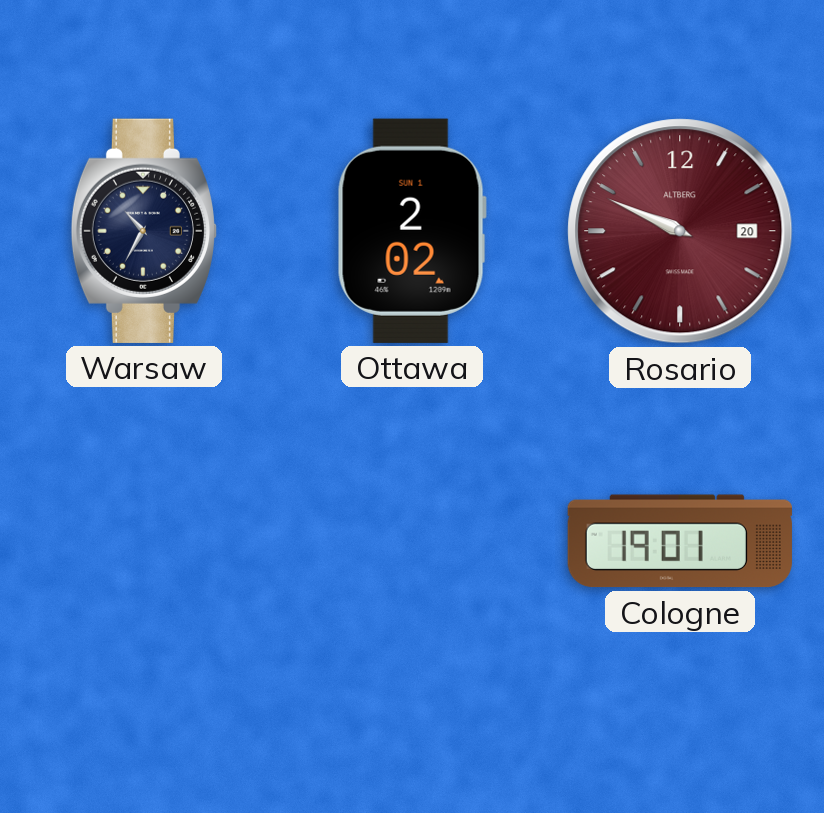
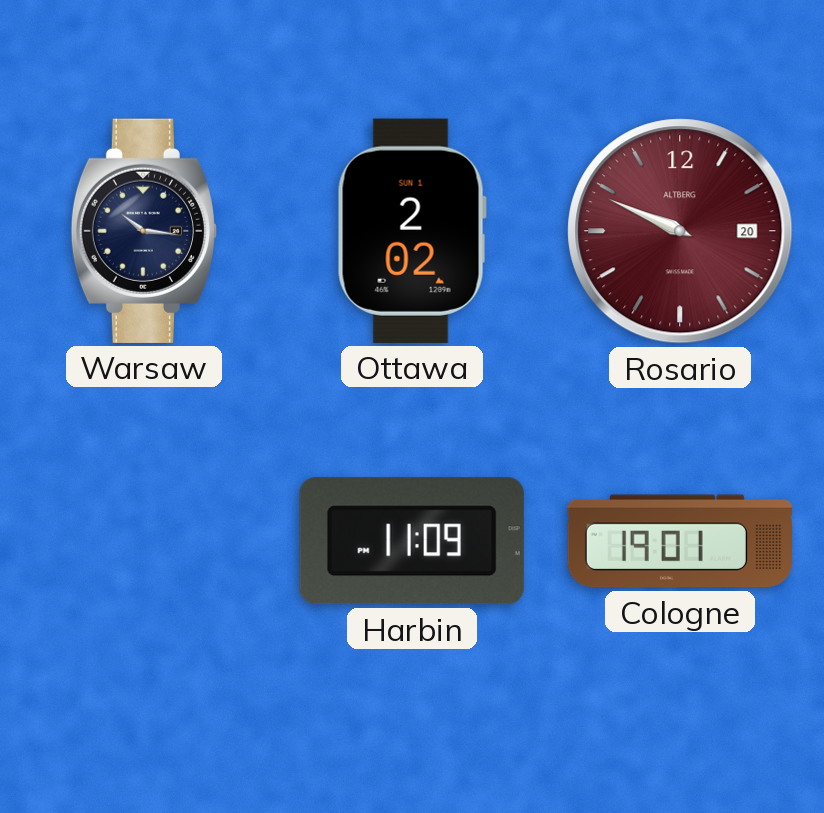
Warsaw: 10:35 -> 10:16 (143, 231)
Harbin: none -> 11:09 (412, 541)
